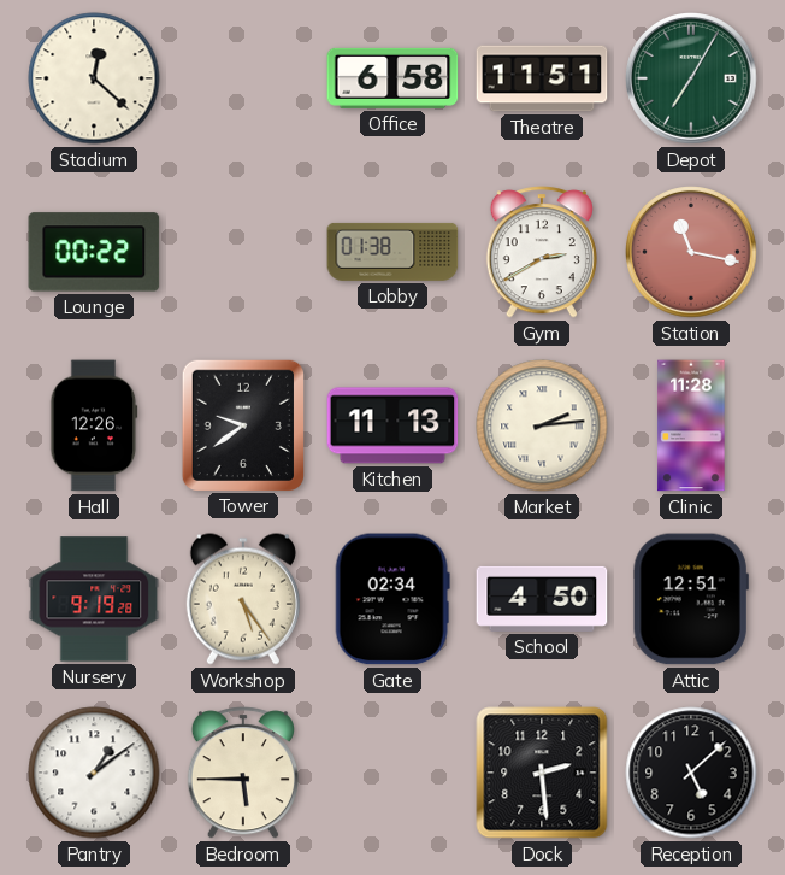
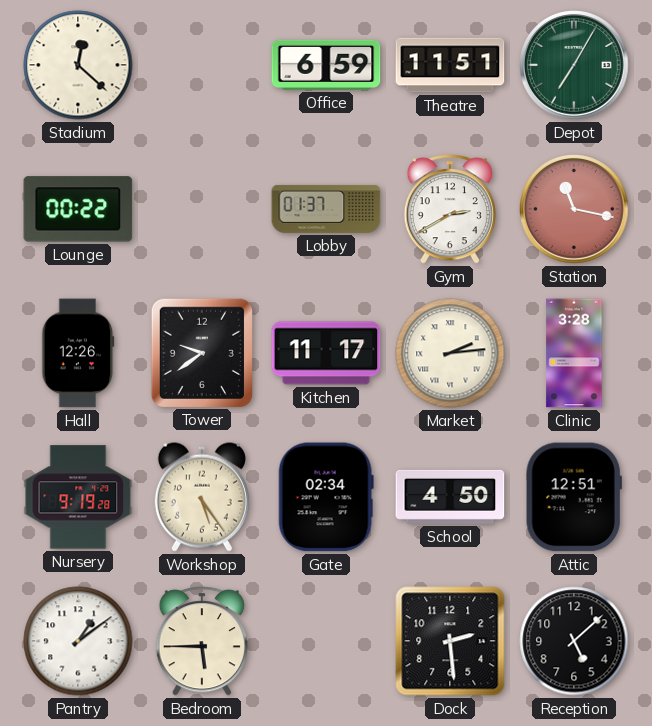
Office: 6:58 -> 6:59 (326, 65)
Lobby: 01:38 -> 01:37 (326, 209)
Kitchen: 11:13 -> 11:17 (326, 353)
Clinic: 11:28 -> 3:28 (574, 353)
